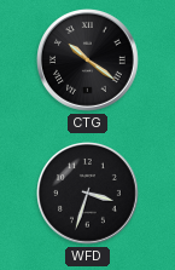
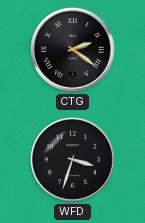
CTG: 10:21 -> 2:21 (73, 50)
